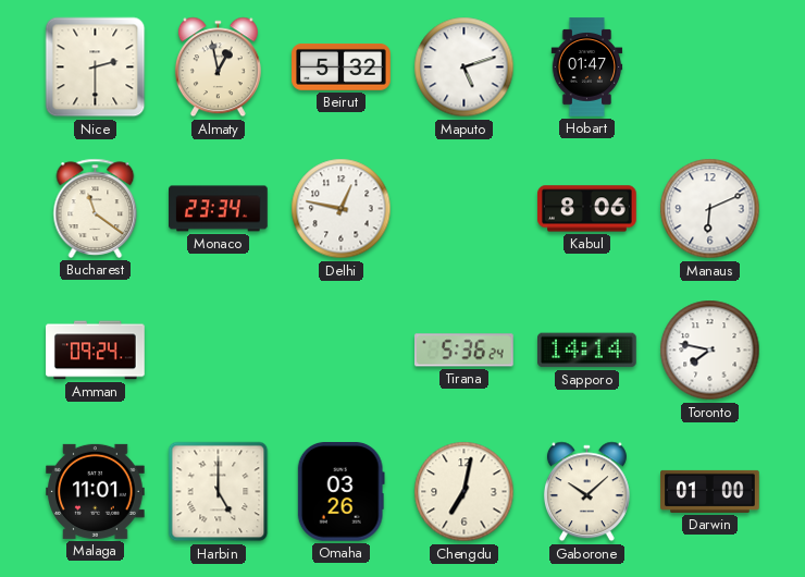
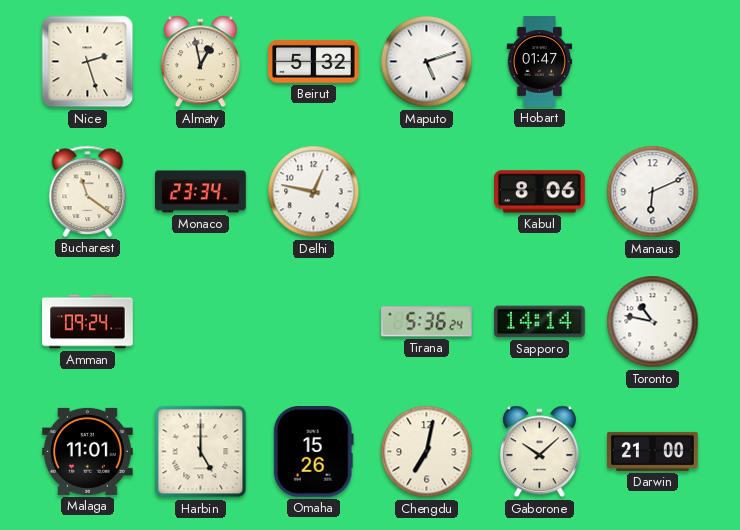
Nice: 2:30 -> 2:27 (88, 62)
Toronto: 7:47 -> 10:47 (653, 322)
Omaha: 03:26 -> 15:26 (313, 452)
Darwin: 01:00 -> 21:00 (653, 451)
